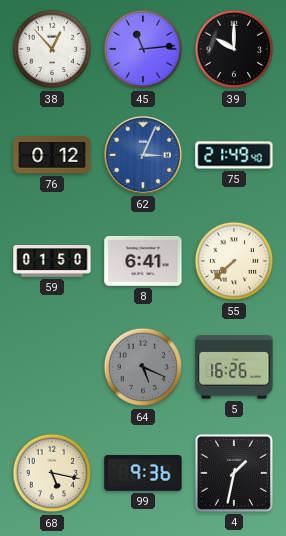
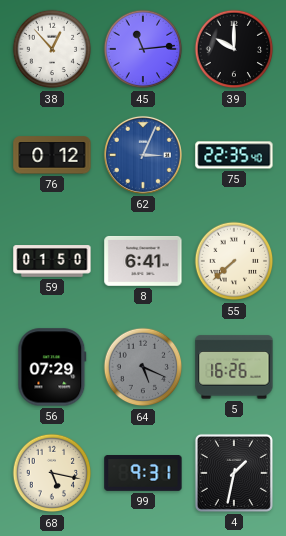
75: 21:49 -> 22:35 (234, 155)
56: none -> 07:29 (52, 367)
99: 9:36 -> 9:31 (143, 474)
